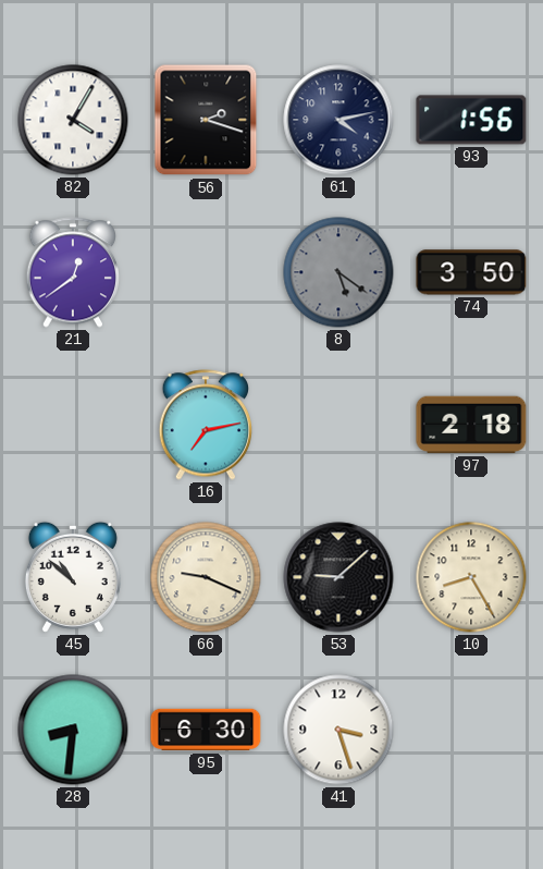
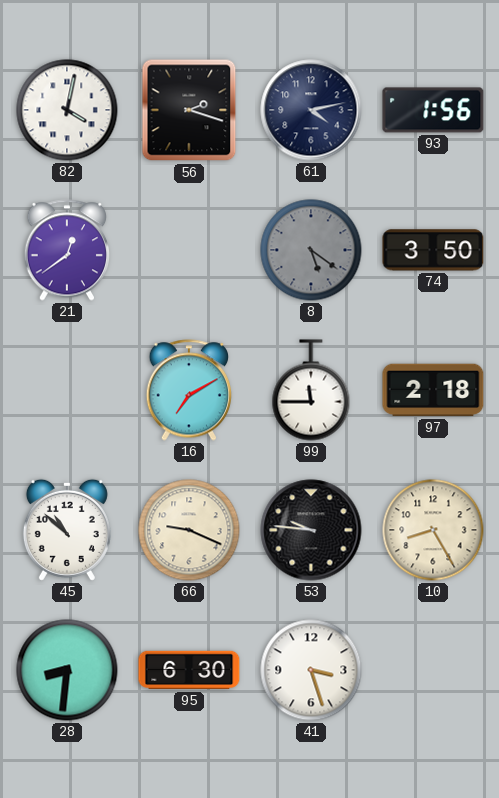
82: 4:05 -> 4:02 (67, 110)
16: 7:13 -> 7:10 (189, 390)
99: none -> 11:45 (311, 390)
53: 9:08 -> 9:46 (311, 530)
